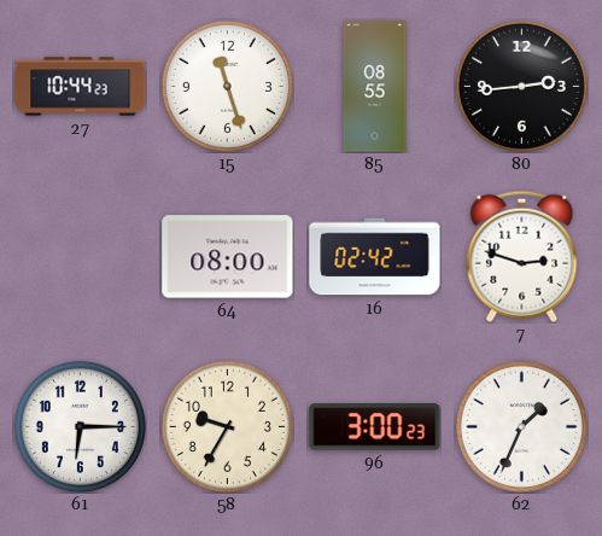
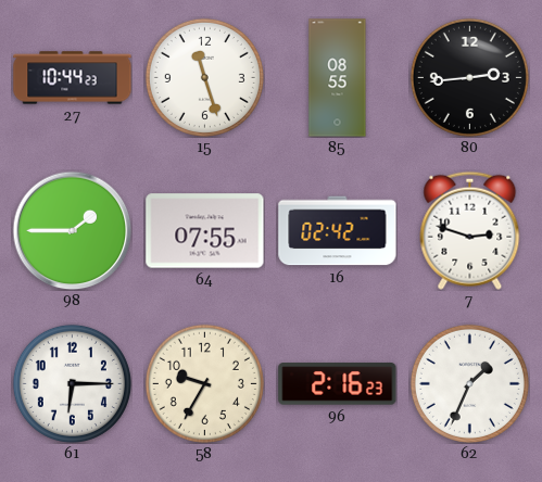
98: none -> 1:45 (72, 230)
64: 08:00 -> 07:55 (205, 231)
96: 3:00 -> 2:16 (338, 384)
